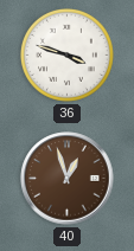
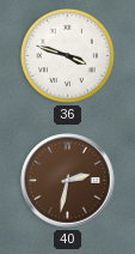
40: 12:57 -> 2:32 (68, 181)
